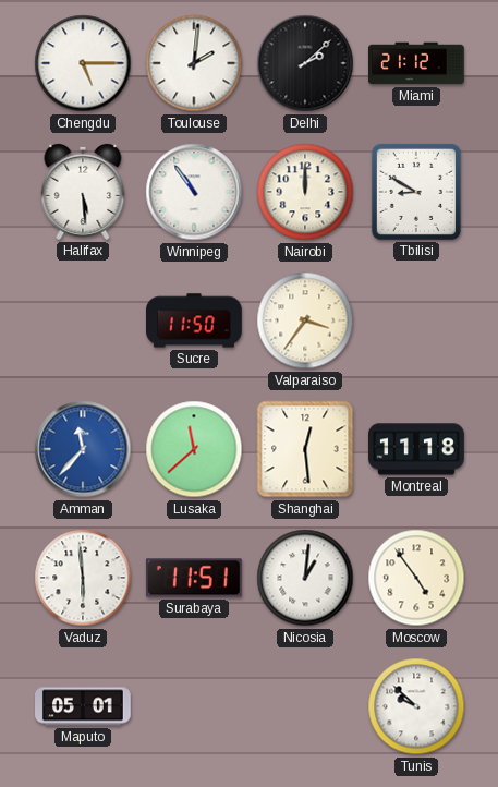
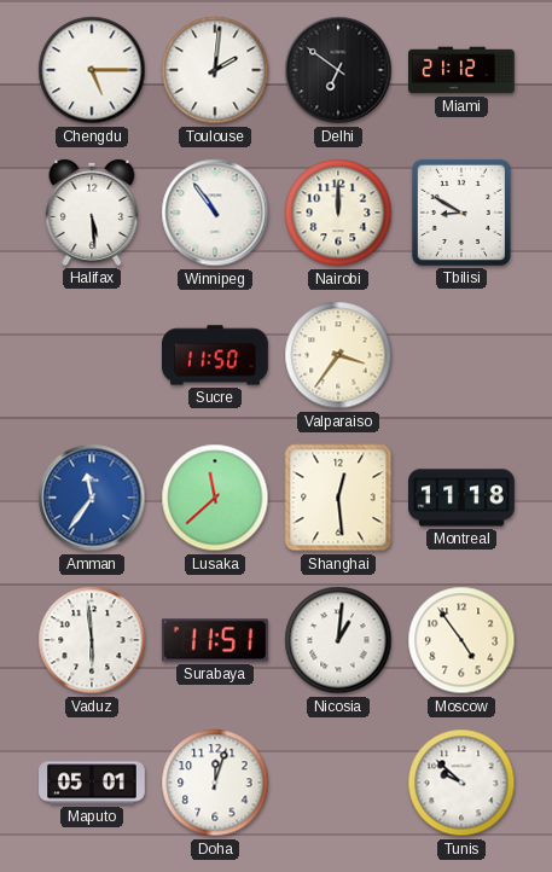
Delhi: 2:08 -> 6:51 (338, 70)
Amman: 11:37 -> 11:36 (92, 498)
Doha: none -> 12:03 (215, 783)
